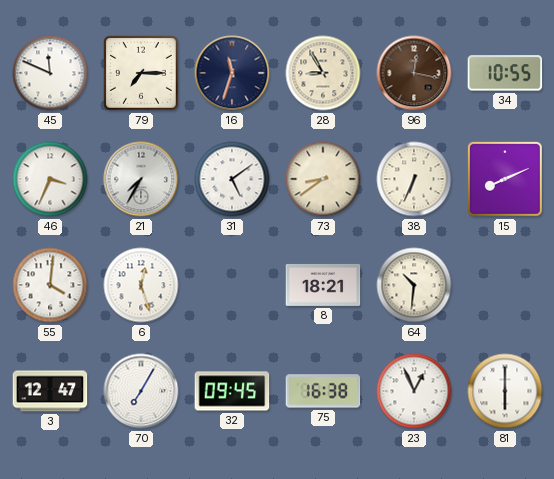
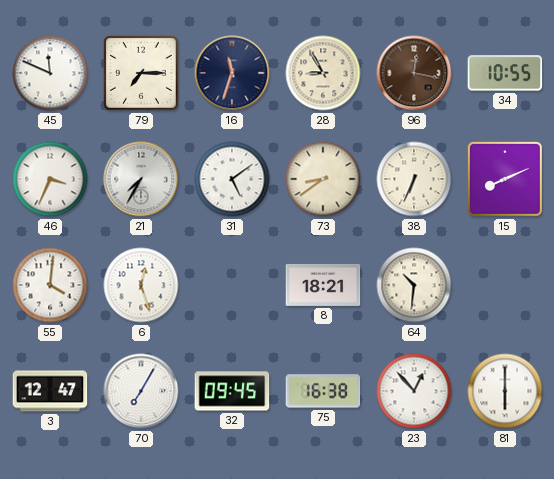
23: 12:56 -> 12:53 (414, 391)
